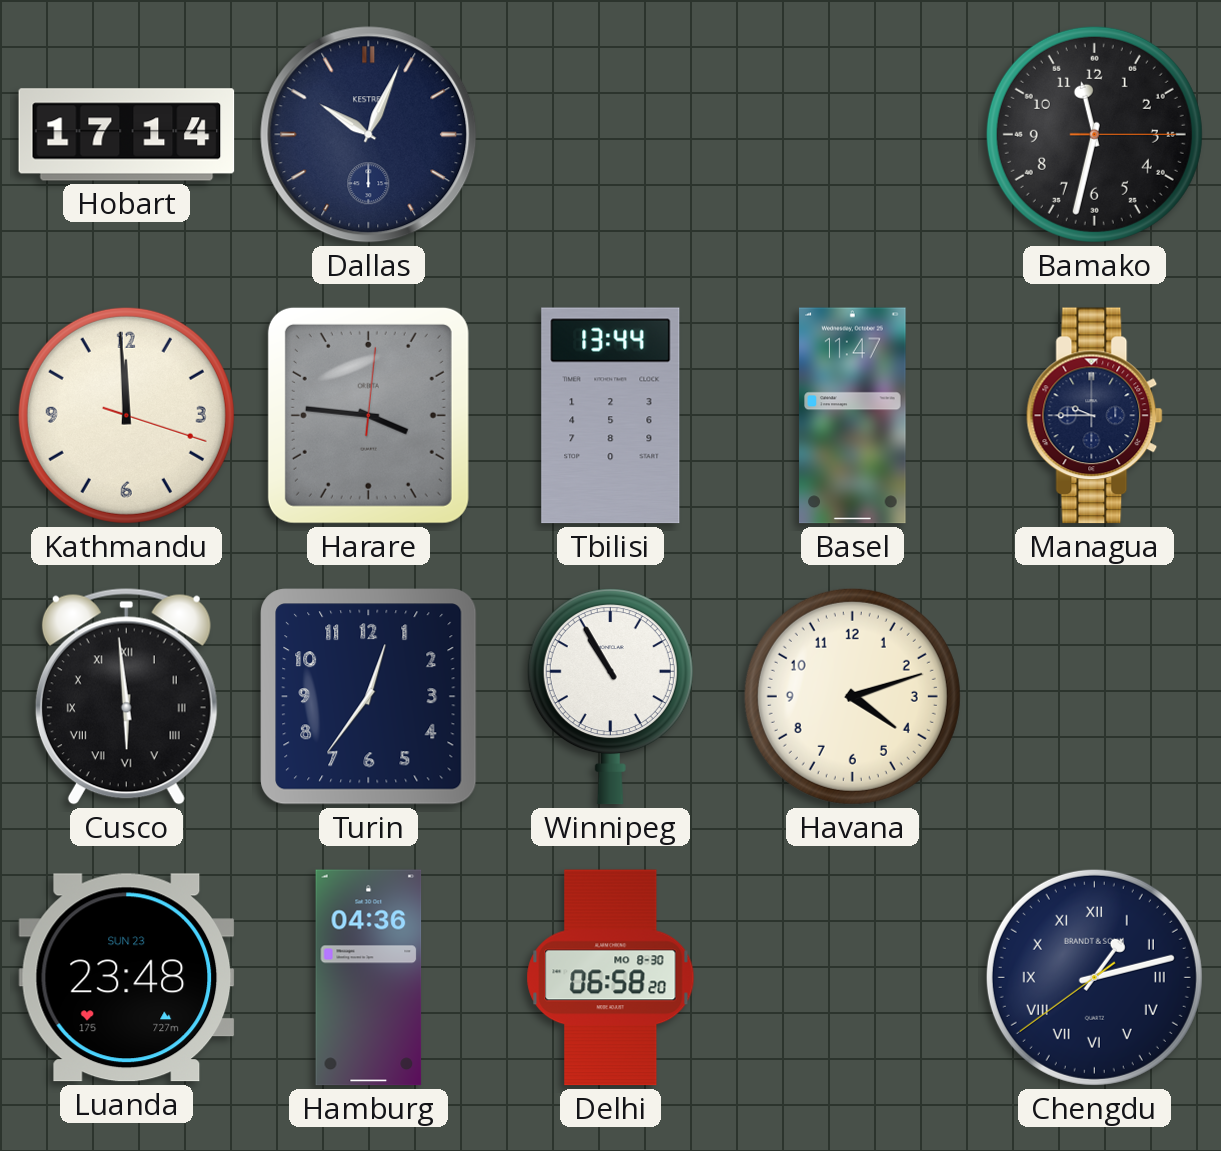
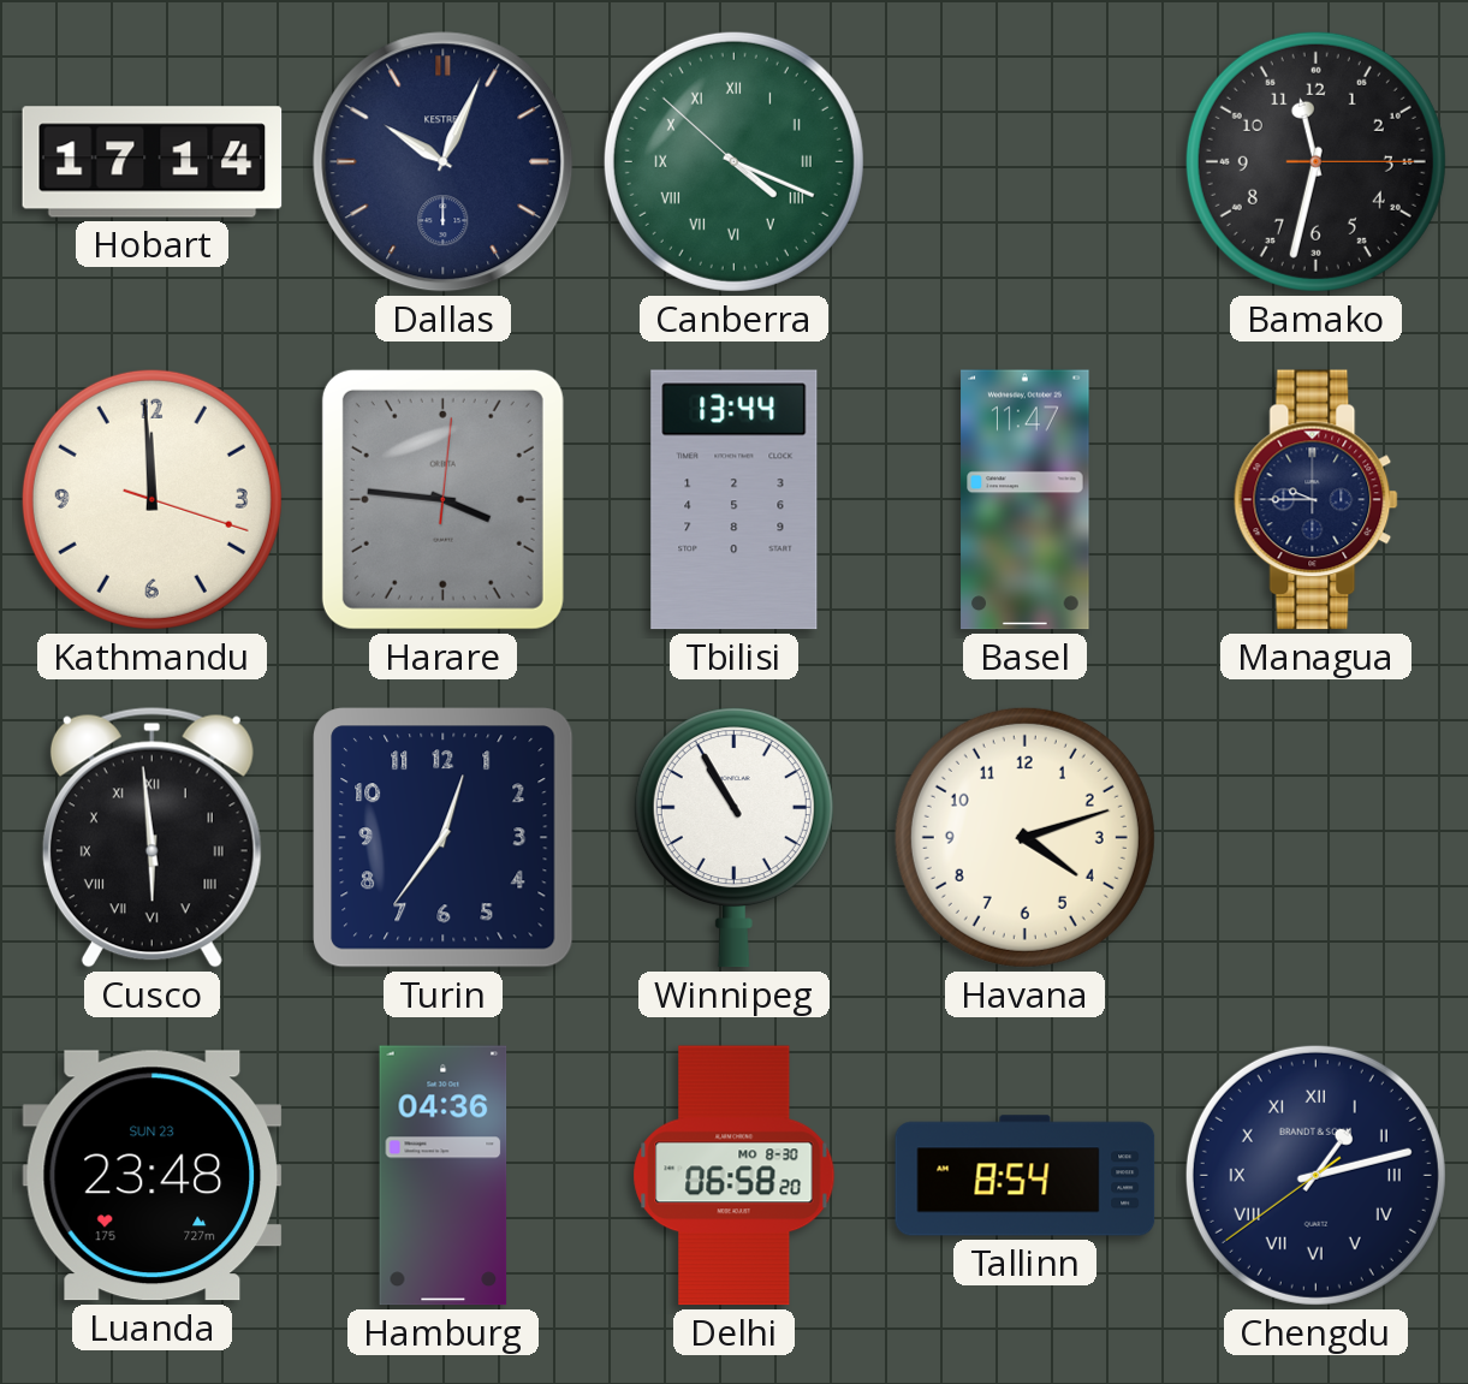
Canberra: none -> 4:18 (733, 161)
Tallinn: none -> 8:54 (1026, 1176)
